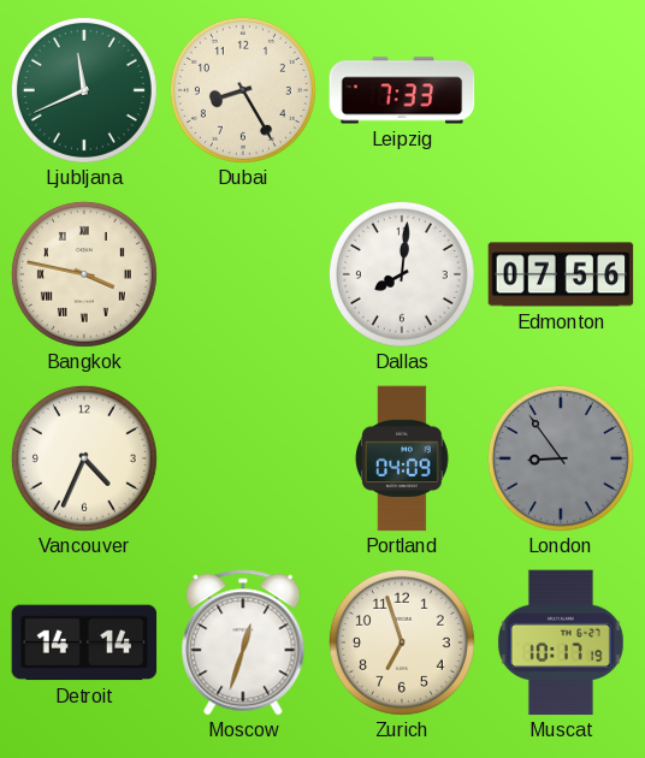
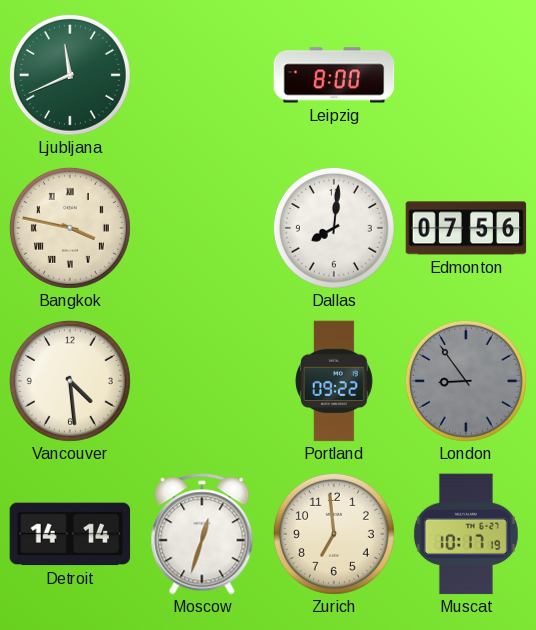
Dubai: 8:25 -> none (243, 90)
Leipzig: 7:33 -> 8:00 (334, 75)
Vancouver: 4:34 -> 4:29 (70, 381)
Portland: 04:09 -> 09:22 (335, 381)
Zurich: 6:57 -> 6:59 (334, 534)
